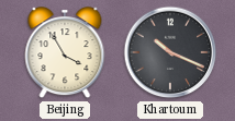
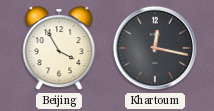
Khartoum: 10:19 -> 12:17 (155, 48)
